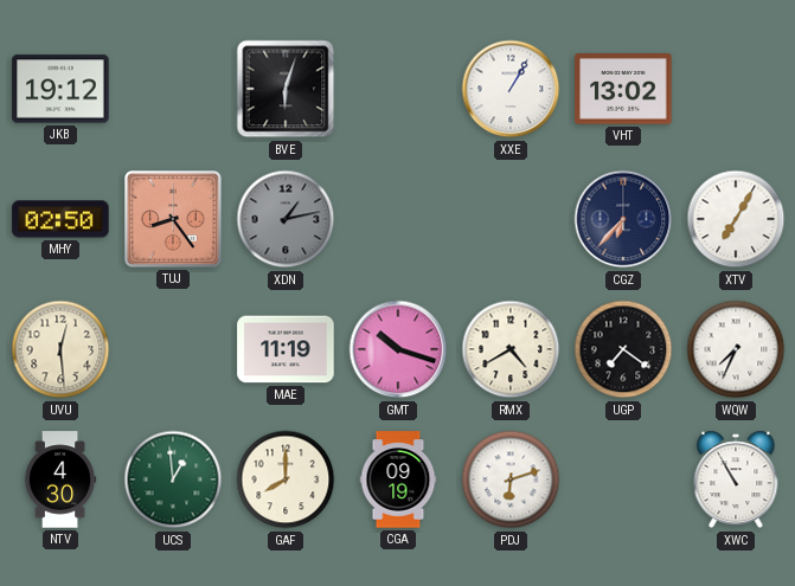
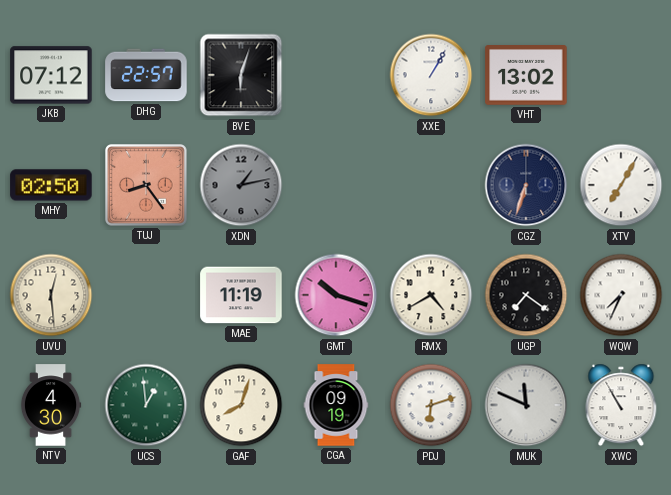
JKB: 19:12 -> 07:12 (51, 75)
DHG: none -> 22:57 (146, 75)
CGZ: 6:37 -> 6:33 (526, 185)
GAF: 8:00 -> 8:03 (241, 405)
MUK: none -> 11:49 (526, 405)
